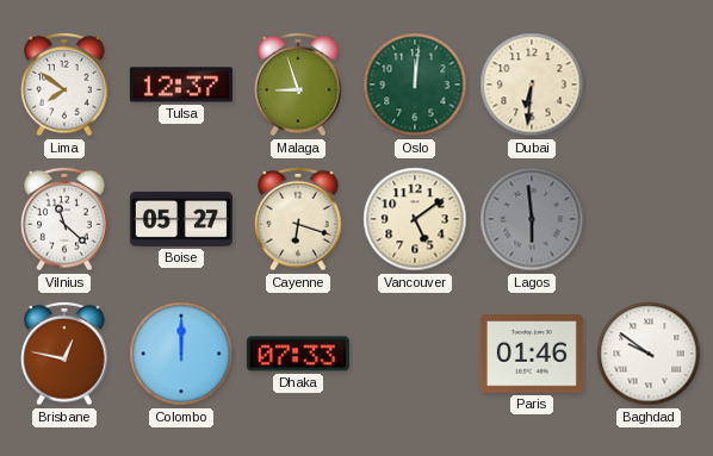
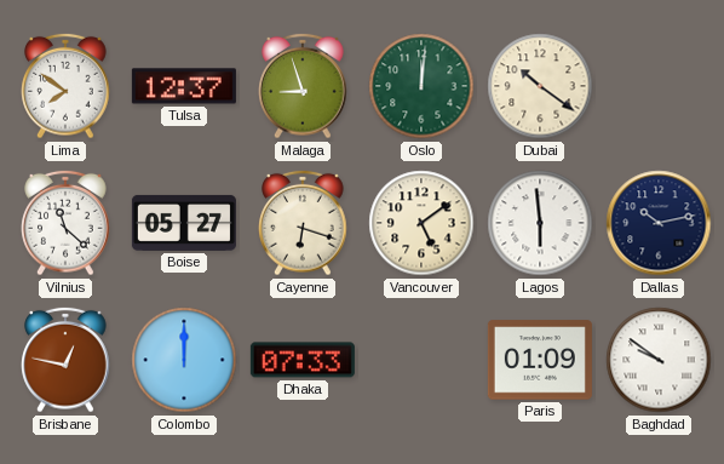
Dubai: 6:31 -> 10:21 (540, 86)
Lagos dial: grey -> white (540, 223)
Dallas: none -> 10:13 (659, 223)
Paris: 01:46 -> 01:09 (540, 360)
